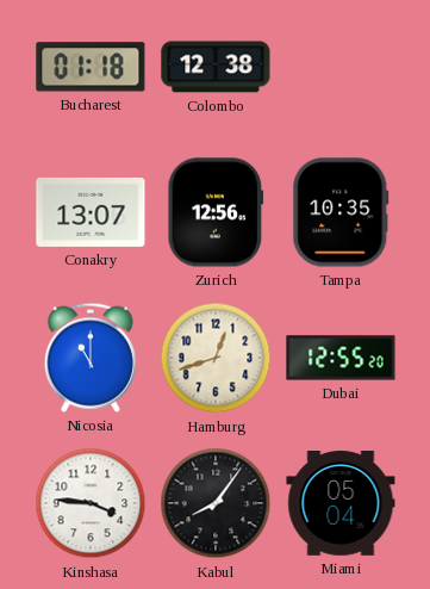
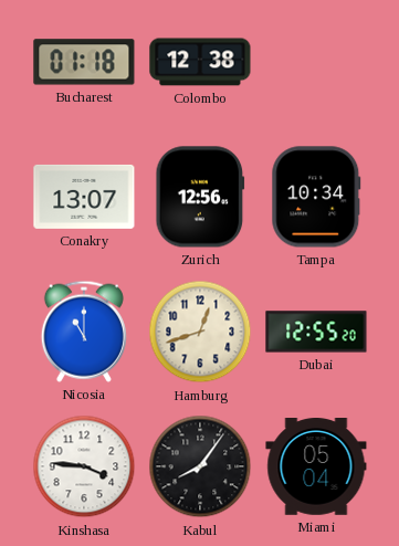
Tampa: 10:35 -> 10:34 (316, 197)
